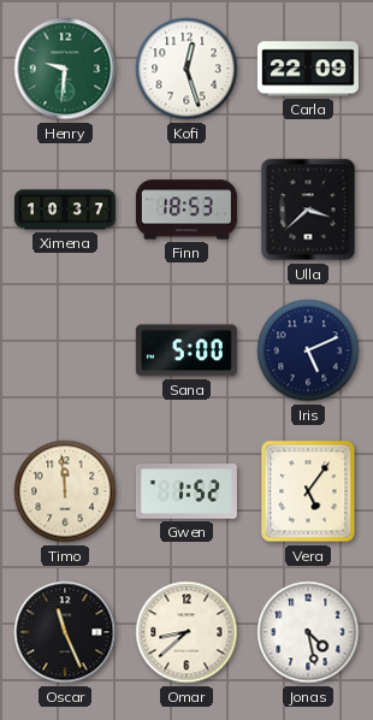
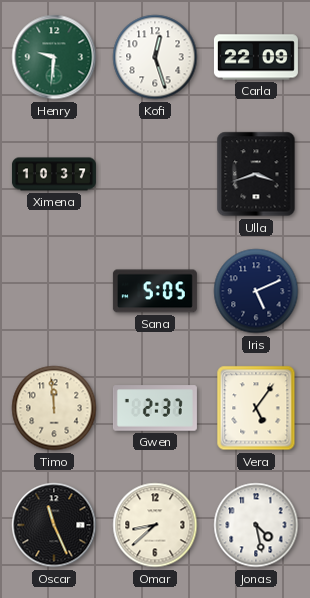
Finn: 18:53 -> none (186, 209)
Ulla: 3:38 -> 3:42 (256, 174)
Sana: 5:00 -> 5:05 (155, 291)
Gwen: 1:52 -> 2:37 (155, 408)
